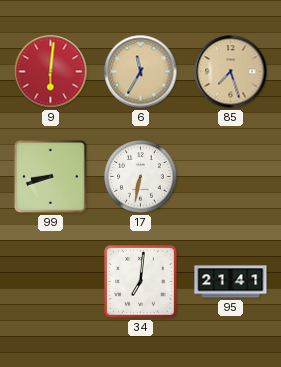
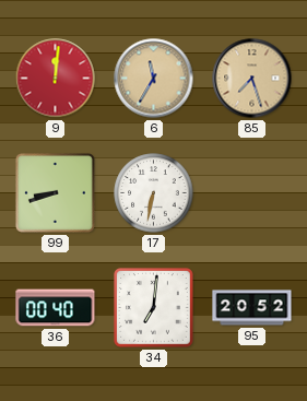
9: 6:01 -> 12:01 (56, 79)
36: none -> 00:40 (56, 308)
95: 21:41 -> 20:52 (252, 308)
